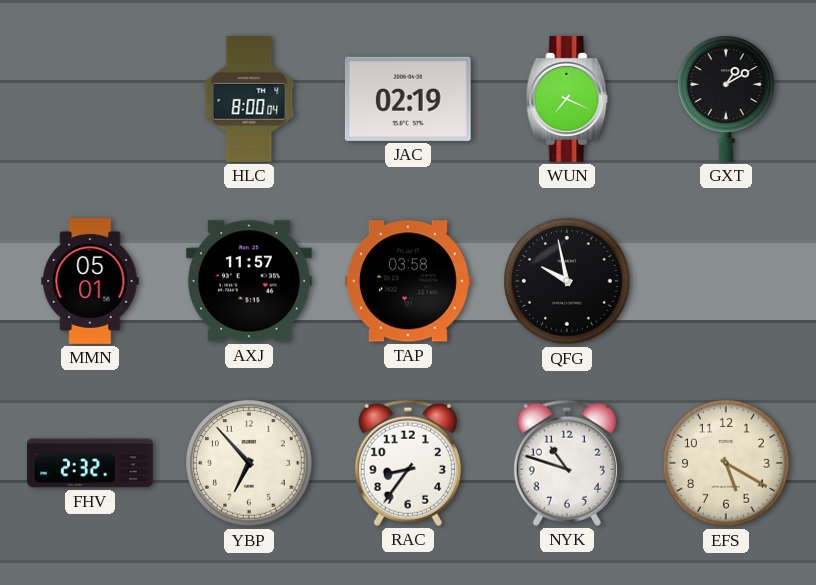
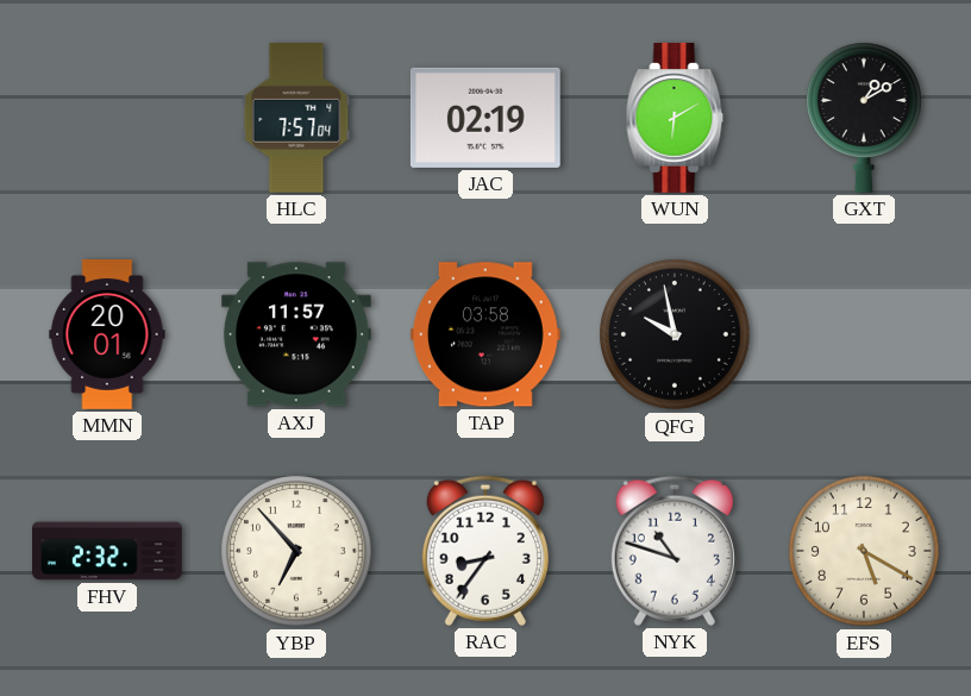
HLC: 8:00 -> 7:57 (296, 118)
WUN: 7:19 -> 6:10 (675, 118)
MMN: 05:01 -> 20:01 (107, 336)
